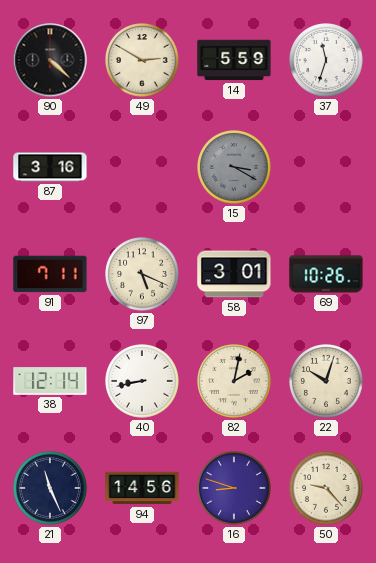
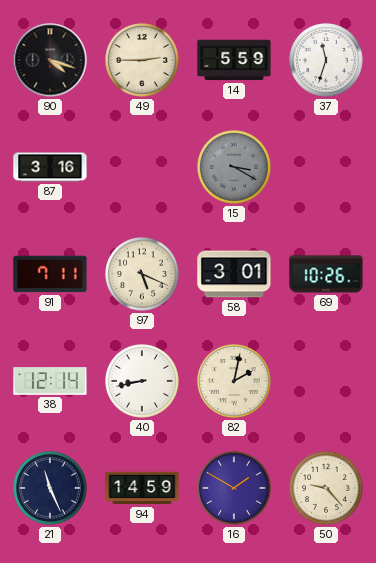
90: 4:22 -> 4:18 (50, 60)
49: 2:50 -> 2:45 (143, 61)
22: 10:03 -> none (327, 382)
94: 14:56 -> 14:59 (142, 488)
16: 8:48 -> 1:50 (235, 489)
